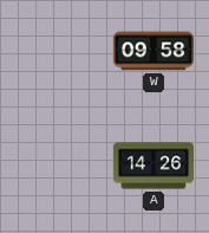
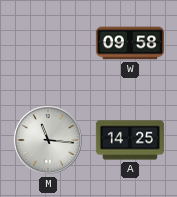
M: none -> 11:16 (48, 140)
A: 14:26 -> 14:25 (129, 140)
